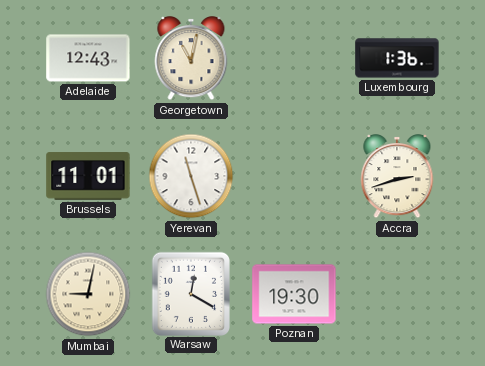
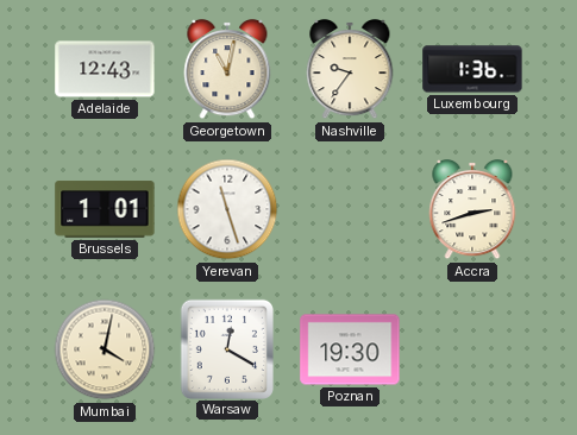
Nashville: none -> 9:36 (350, 69)
Brussels: 11:01 -> 1:01 (105, 209)
Mumbai: 9:02 -> 4:02 (105, 349)
